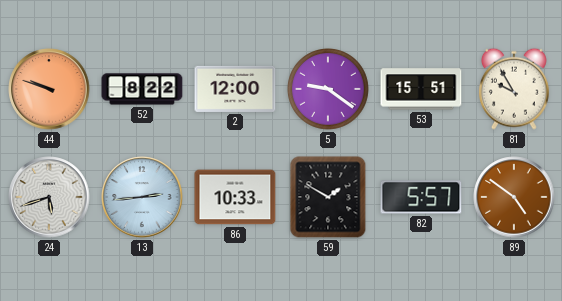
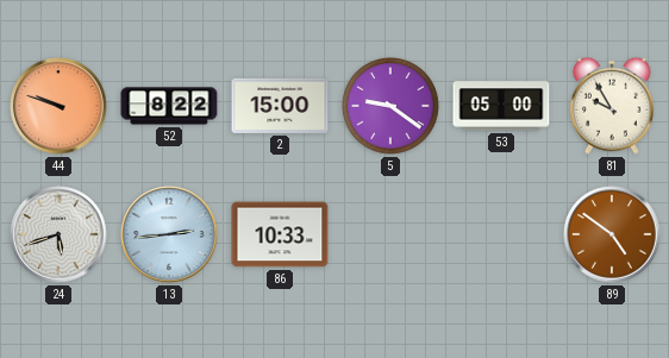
2: 12:00 -> 15:00 (280, 106)
53: 15:51 -> 05:00 (501, 106)
59: 1:50 -> none (328, 197)
82: 5:57 -> none (421, 197)
